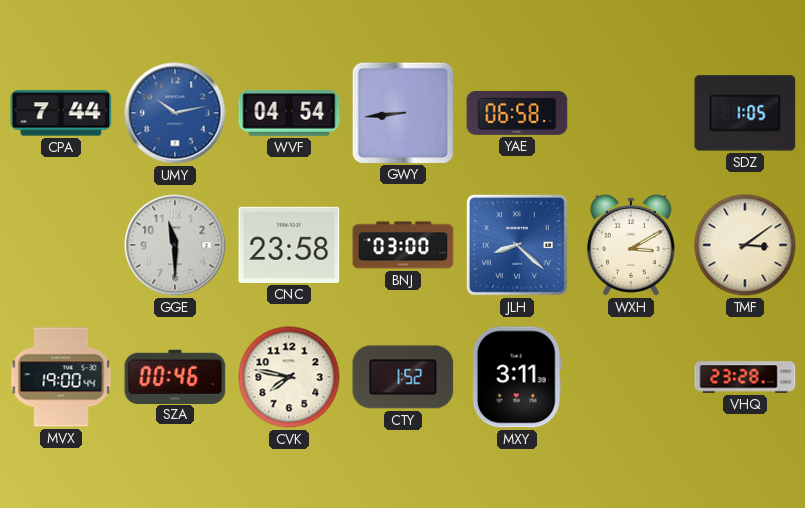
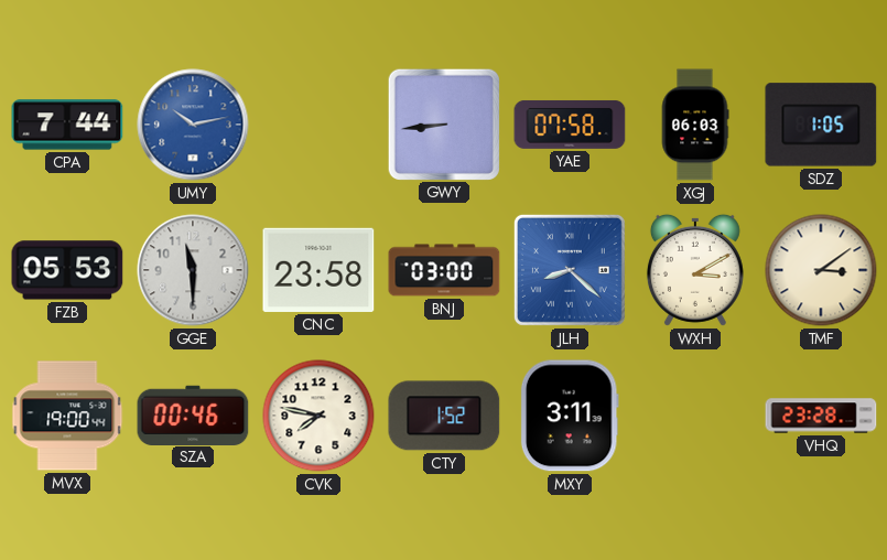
WVF: 04:54 -> none (289, 114)
YAE: 06:58 -> 07:58 (570, 125)
XGJ: none -> 06:03 (695, 125)
FZB: none -> 05:53 (67, 270)
